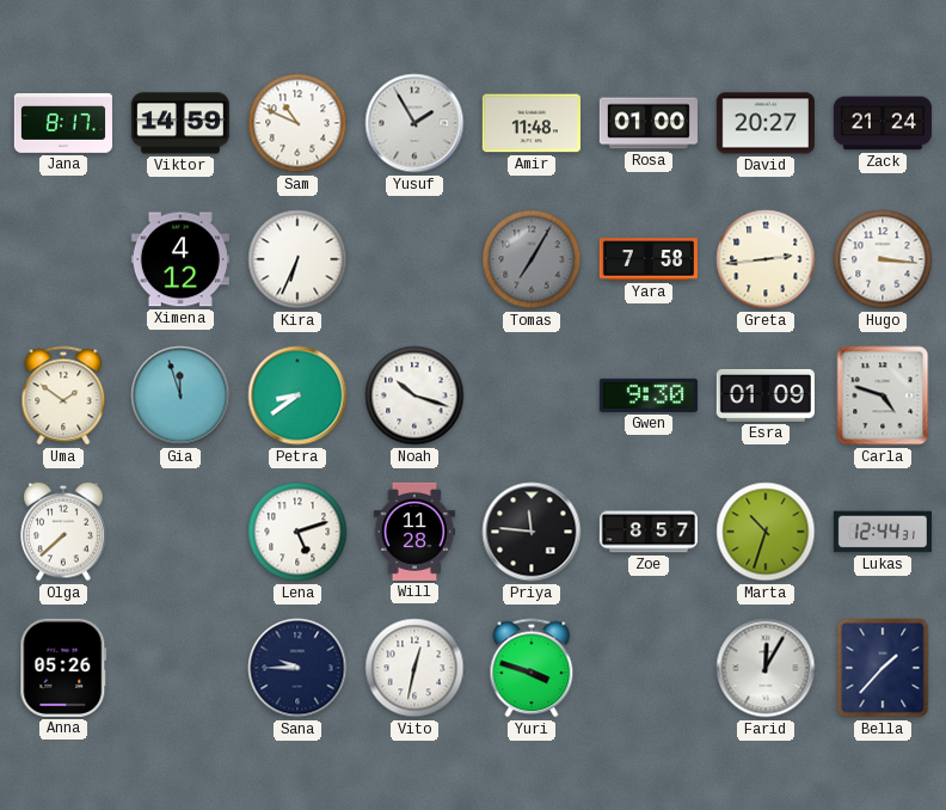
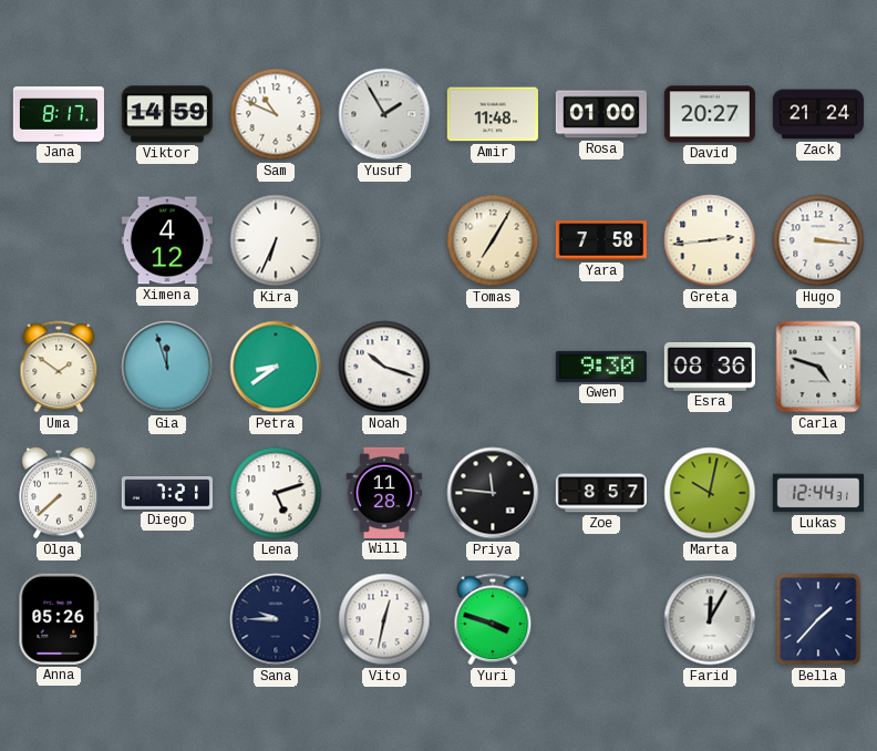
Tomas dial: grey -> cream (493, 240)
Esra: 01:09 -> 08:36 (710, 367)
Diego: none -> 7:21 (167, 494)
Marta: 10:33 -> 10:02 (710, 493)
